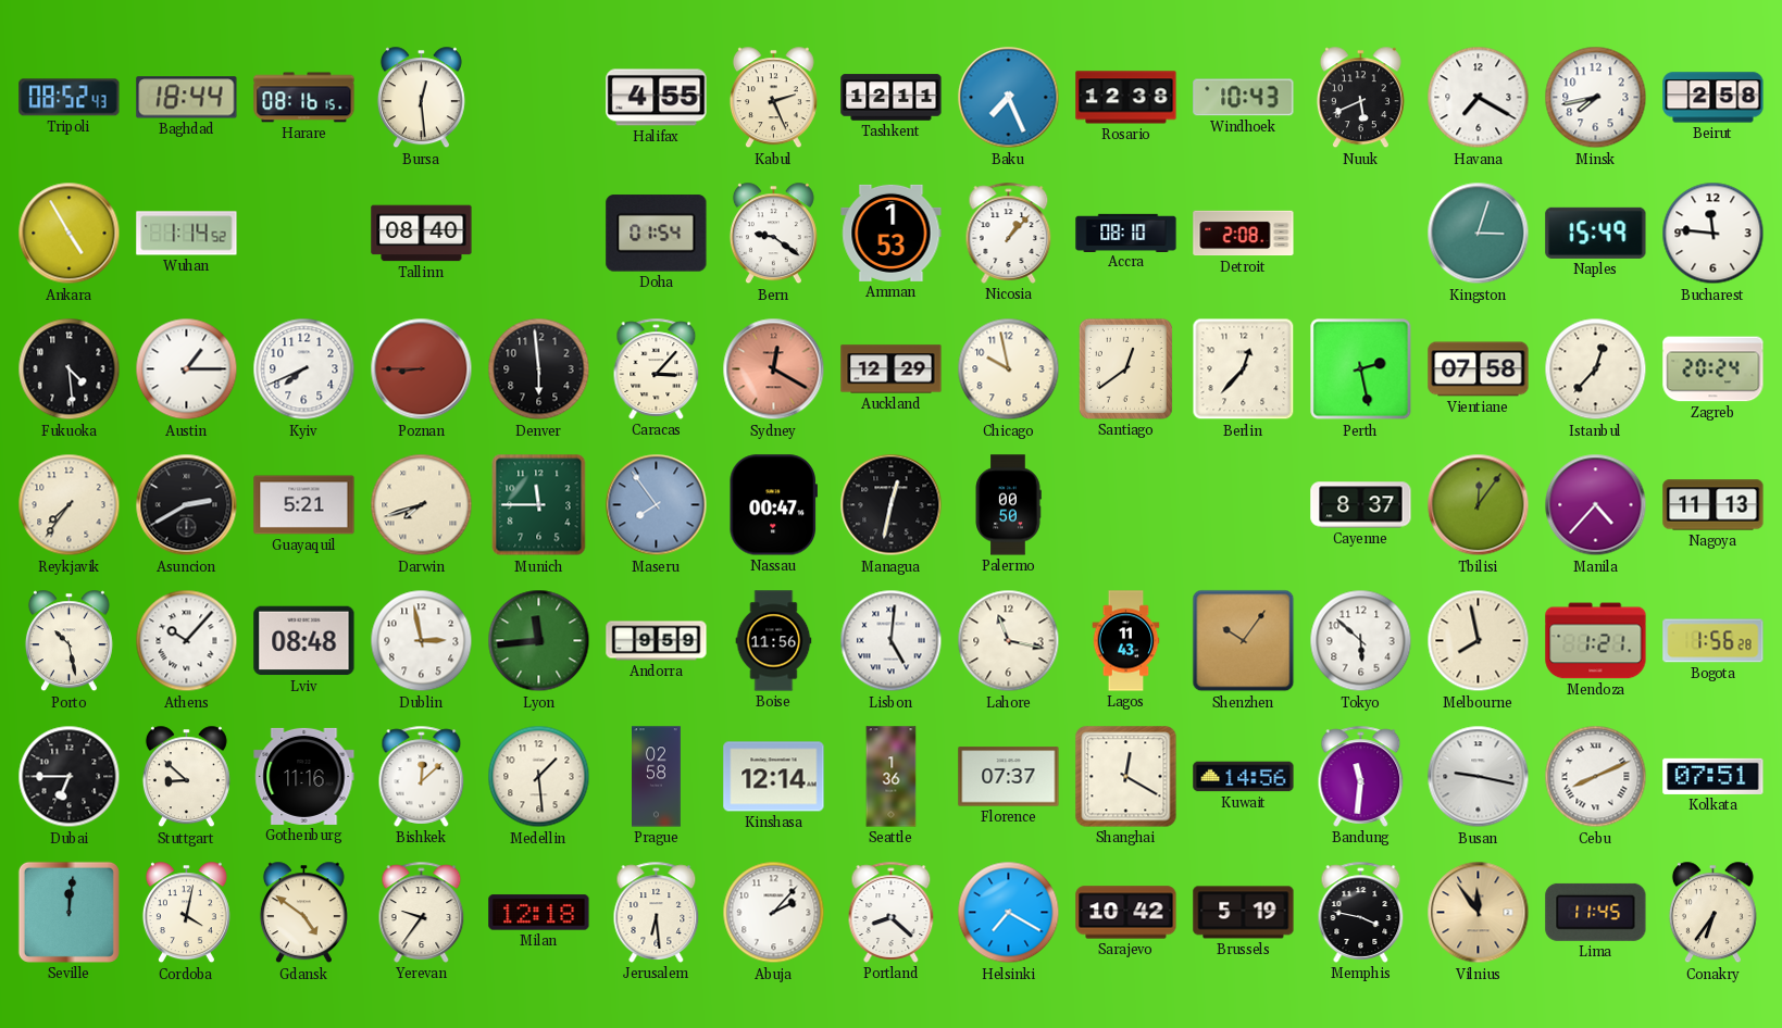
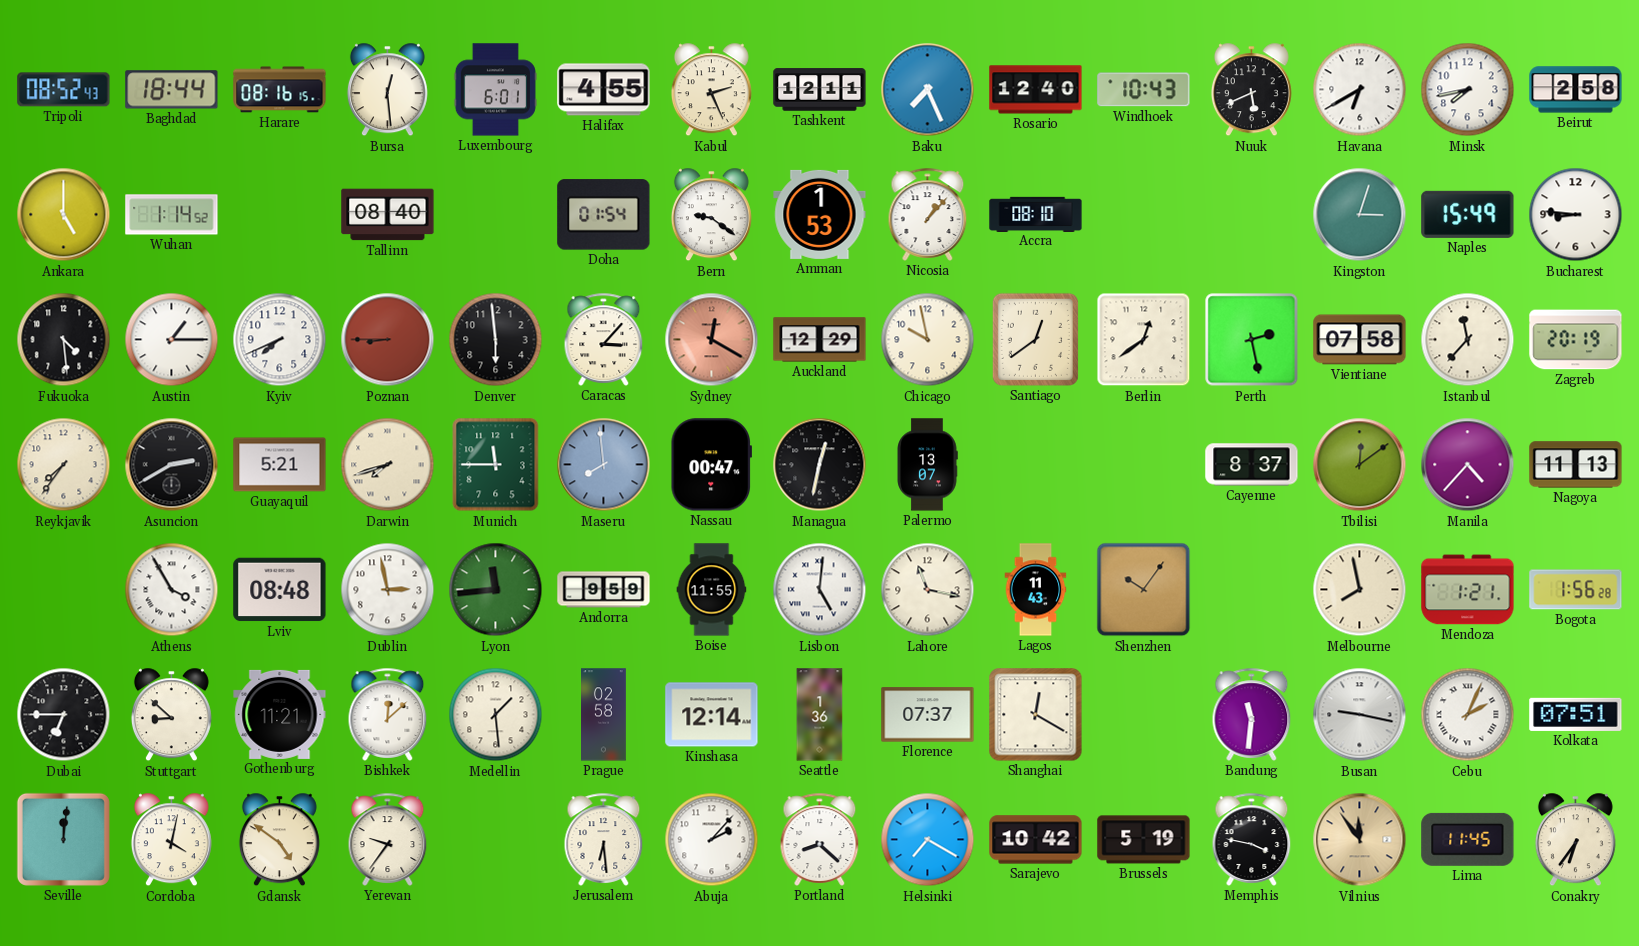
Luxembourg: none -> 6:01 (495, 90)
Rosario: 12:38 -> 12:40 (1036, 90)
Havana: 7:20 -> 6:40 (1360, 90)
Ankara: 4:55 -> 5:00 (64, 215)
Detroit: 2:08 -> none (1244, 234)
Bucharest: 11:46 -> 8:46 (1576, 215)
Berlin: 12:37 -> 12:39 (1144, 340)
Istanbul: 12:37 -> 11:37 (1468, 340)
Zagreb: 20:24 -> 20:19 (1576, 340)
Maseru: 7:54 -> 7:59 (604, 465)
Palermo: 00:50 -> 13:07 (927, 465)
Tbilisi: 12:06 -> 12:09 (1360, 465)
Porto: 10:28 -> none (68, 641)
Athens: 10:07 -> 3:55 (172, 590)
Boise: 11:56 -> 11:55 (712, 590)
Tokyo: 5:52 -> none (1361, 641)
Gothenburg: 11:16 -> 11:21 (280, 714)
Kuwait: 14:56 -> none (1244, 777)
Cebu: 8:11 -> 2:04 (1468, 715)
Milan: 12:18 -> none (539, 913)
